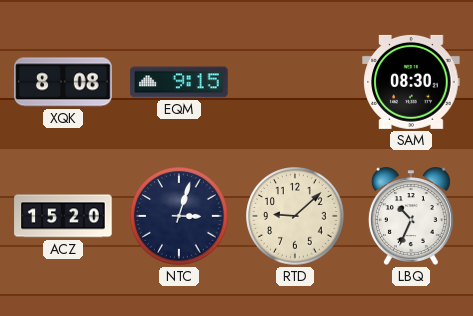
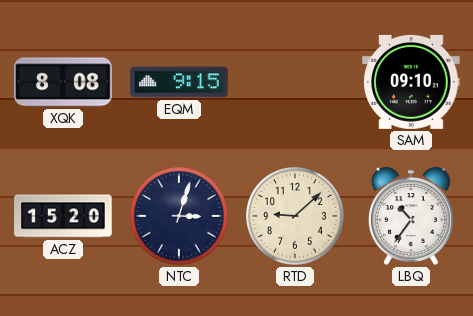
SAM: 08:30 -> 09:10 (411, 82)
LBQ: 10:34 -> 10:36 (411, 216)
